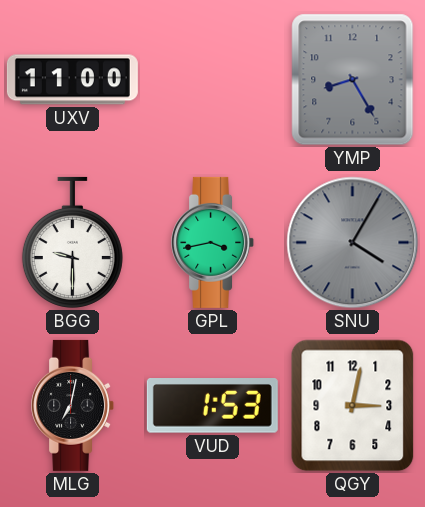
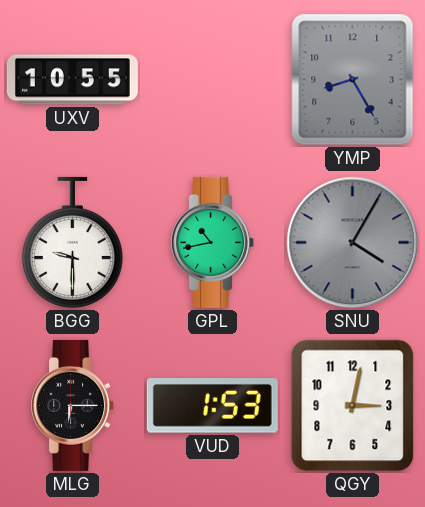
UXV: 11:00 -> 10:55 (72, 80)
GPL: 3:43 -> 10:43 (213, 242)
MLG: 7:02 -> 6:15 (73, 405)
